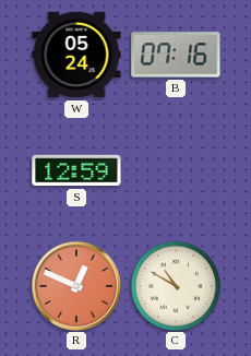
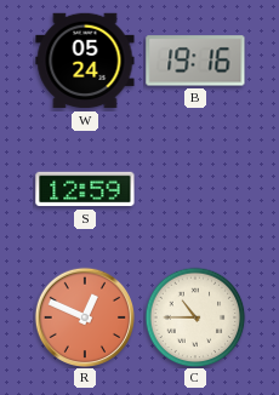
B: 07:16 -> 19:16 (195, 61)
C: 10:50 -> 10:45 (195, 317)
